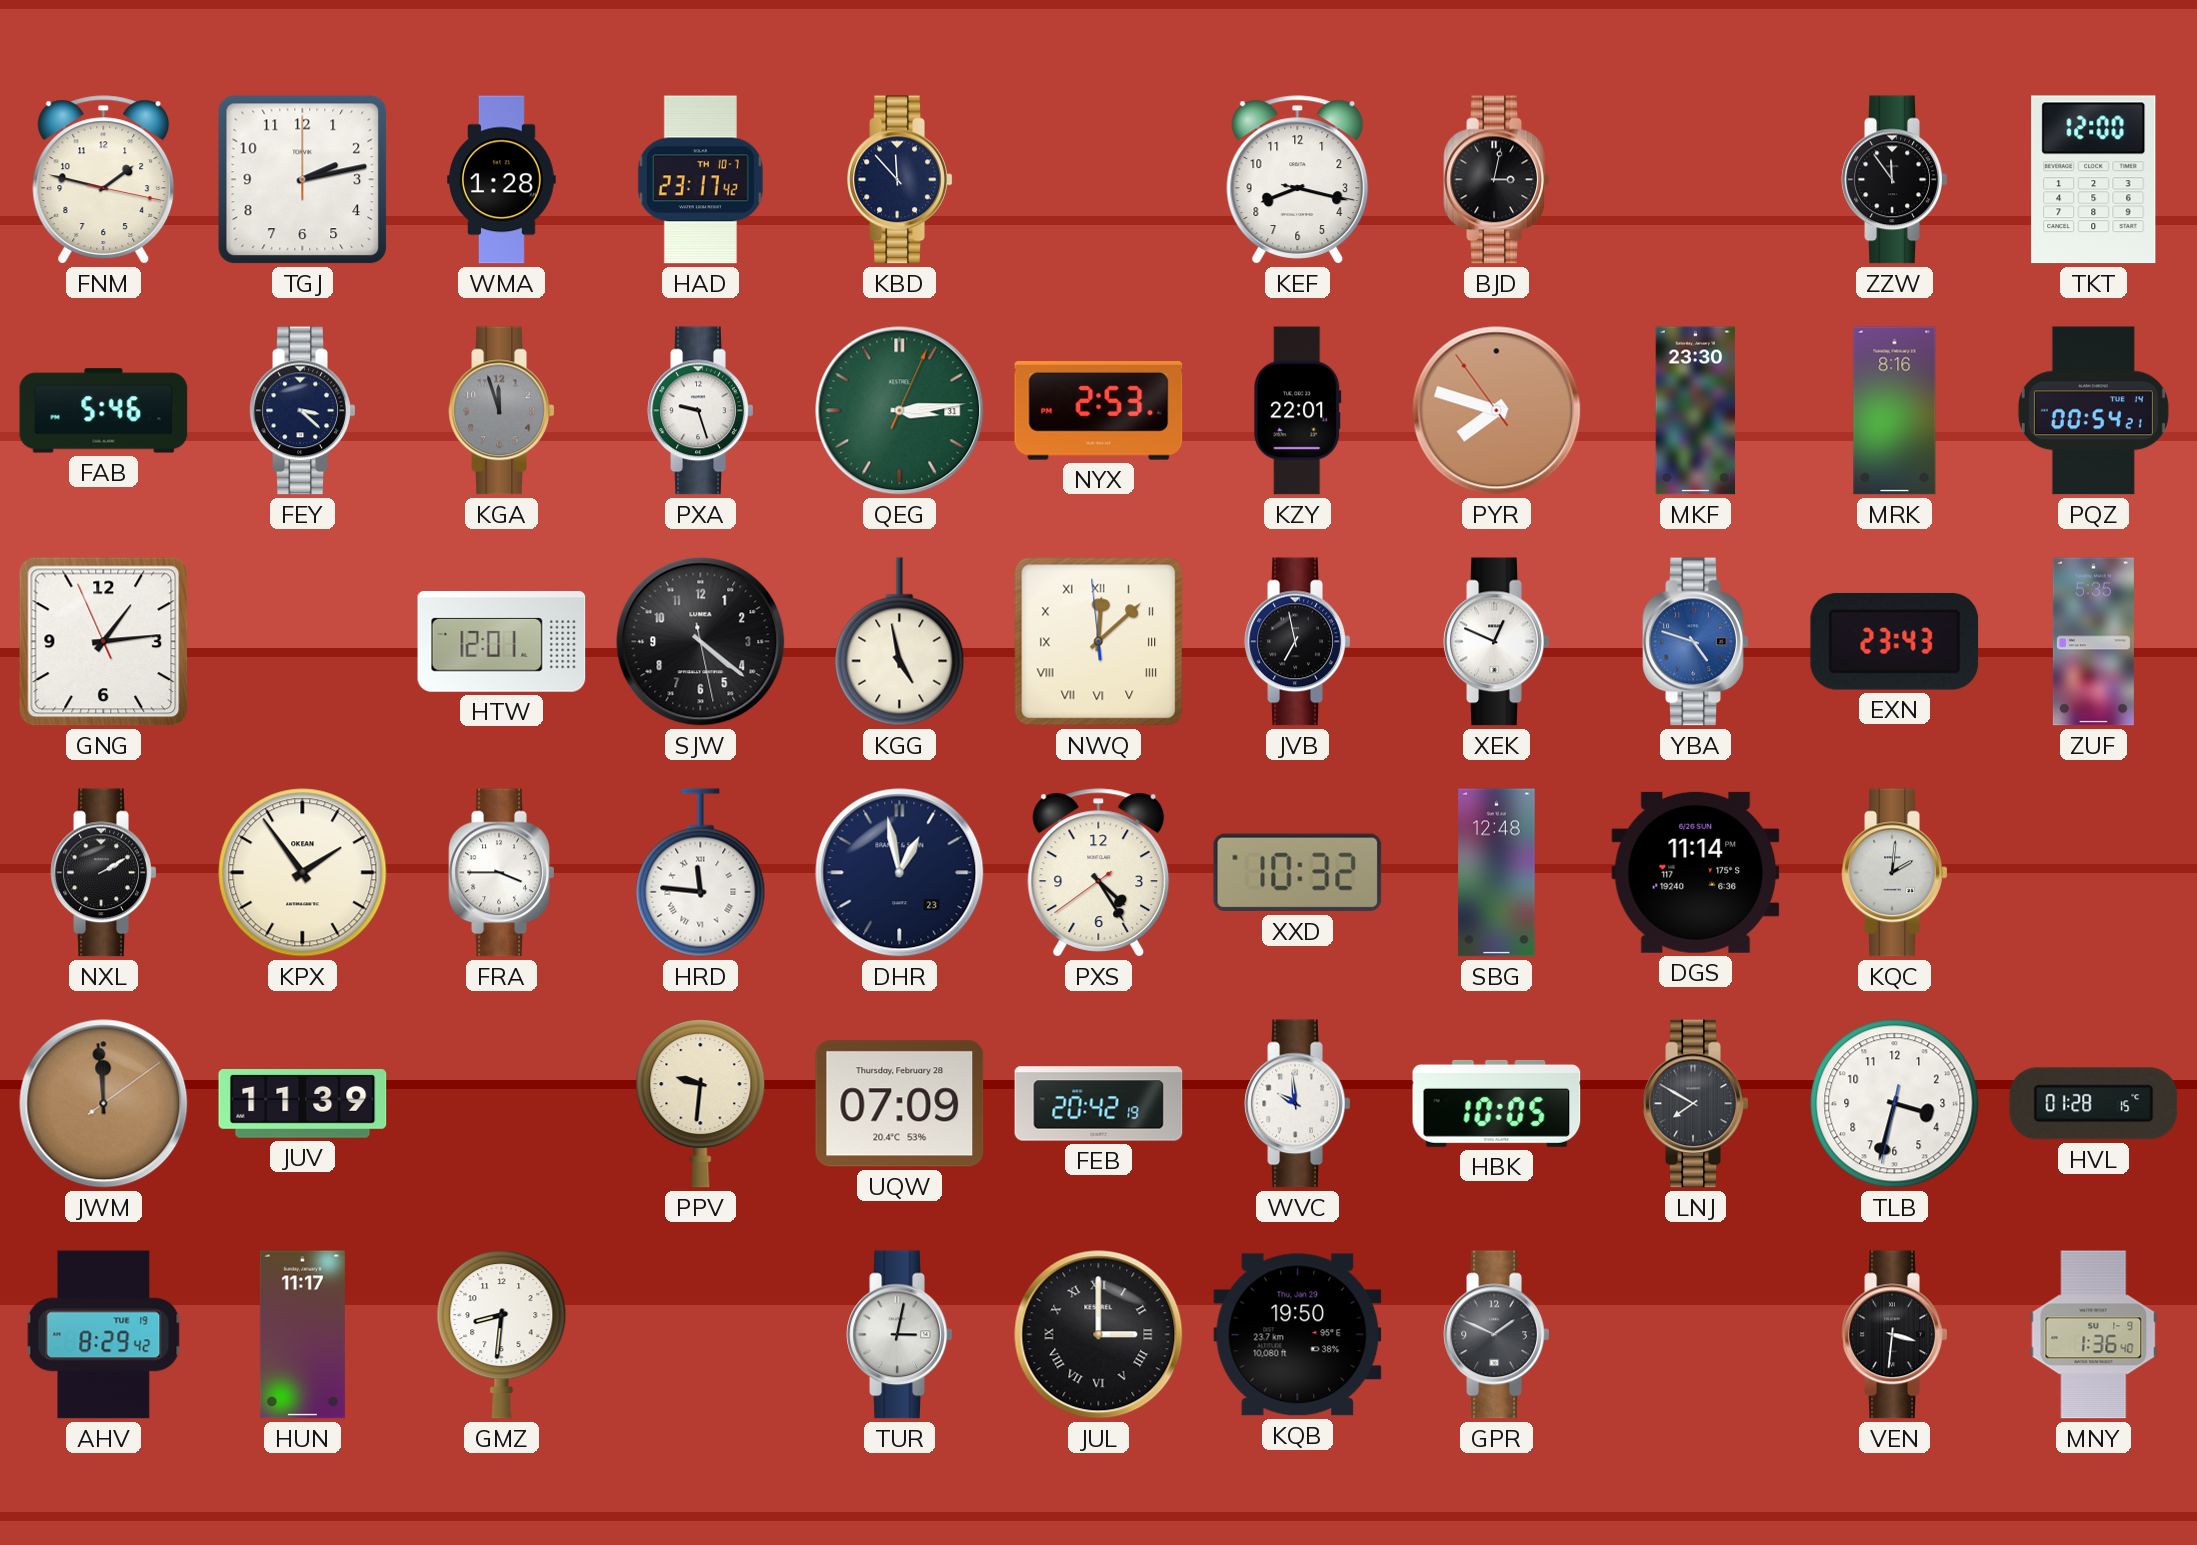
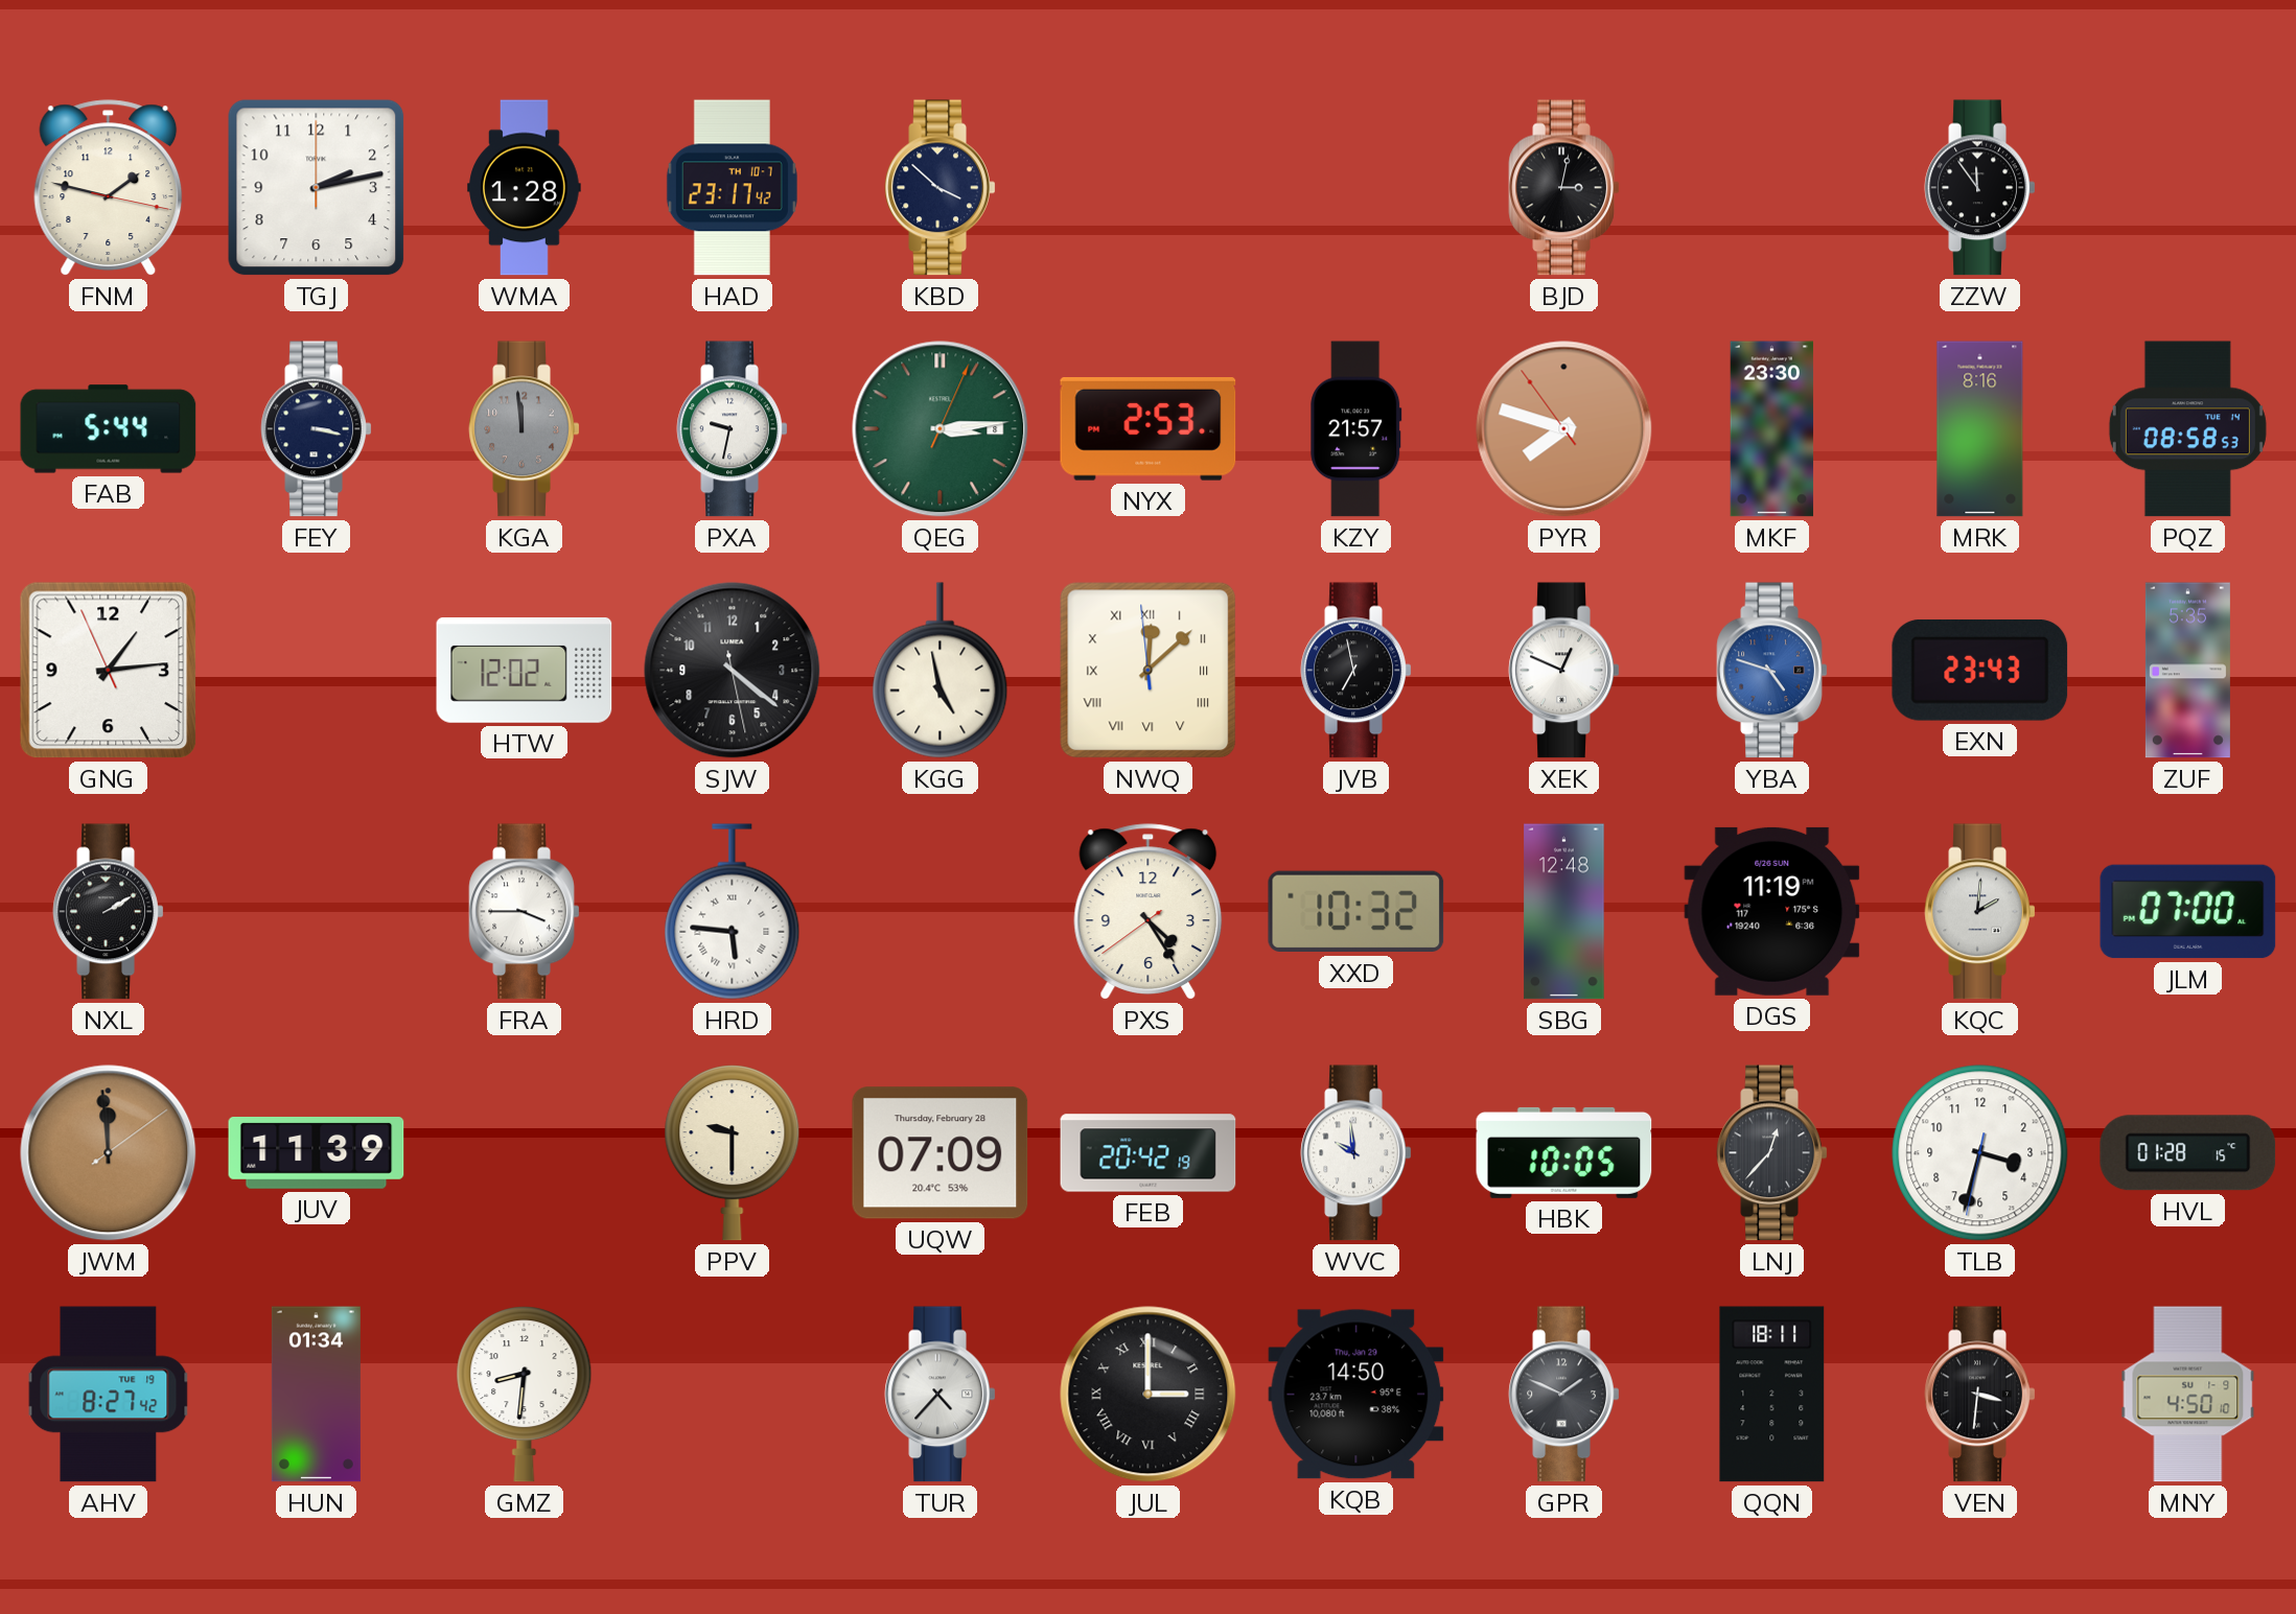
KBD: 11:53 -> 3:52 (941, 188)
KEF: 8:17 -> none (1298, 180)
TKT: 12:00 -> none (2094, 180)
FAB: 5:46 -> 5:44 (109, 429)
FEY: 3:22 -> 3:17 (317, 429)
KGA: 11:57 -> 11:59 (525, 429)
PXA: 9:27 -> 9:32 (733, 429)
QEG date: 31 -> 8 (941, 429)
KZY: 22:01 -> 21:57 (1356, 429)
PQZ: 00:54 -> 08:58 (2187, 429)
HTW: 12:01 -> 12:02 (525, 671)
KPX: 1:54 -> none (303, 873)
HRD: 11:46 -> 5:46 (733, 912)
DHR: 12:58 -> none (900, 873)
DGS: 11:14 -> 11:19 (1772, 911)
JLM: none -> 07:00 (2188, 912)
PPV: 9:31 -> 9:30 (733, 1153)
LNJ: 7:50 -> 12:37 (1772, 1153)
AHV: 8:29 -> 8:27 (109, 1395)
HUN: 11:17 -> 01:34 (316, 1395)
TUR: 3:02 -> 4:37 (941, 1395)
KQB: 19:50 -> 14:50 (1356, 1395)
QQN: none -> 18:11 (1772, 1395)
MNY: 1:36 -> 4:50 (2188, 1395)
